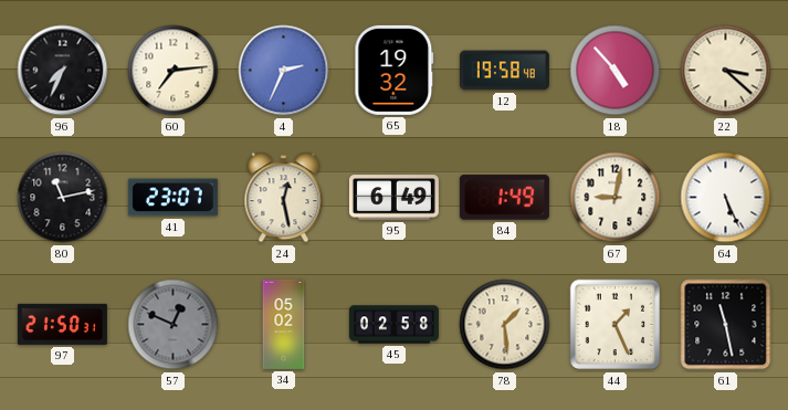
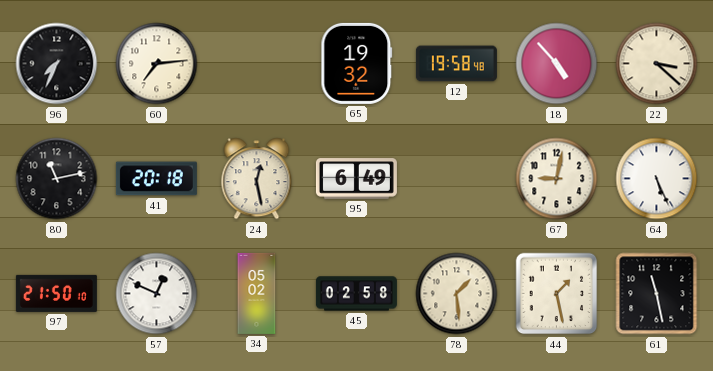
4: 2:34 -> none (284, 71)
41: 23:07 -> 20:18 (156, 179)
84: 1:49 -> none (504, 198)
97: 21:50:31 -> 21:50:10 (56, 293)
57 dial: grey -> white (157, 294)
44: 1:26 -> 1:28 (557, 294)
